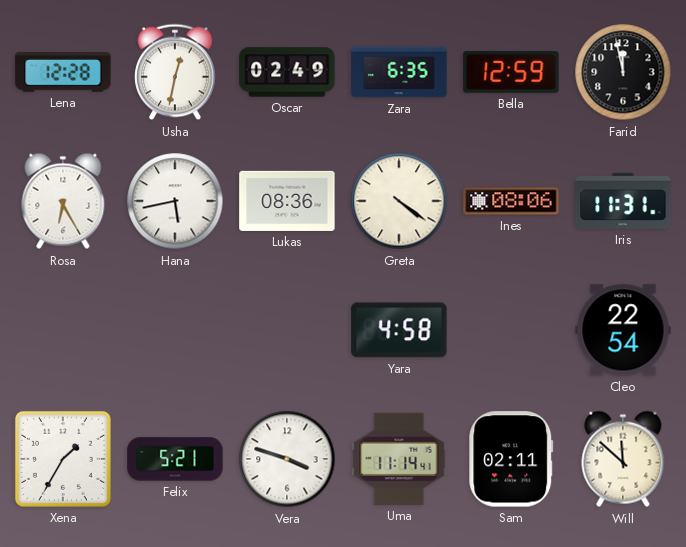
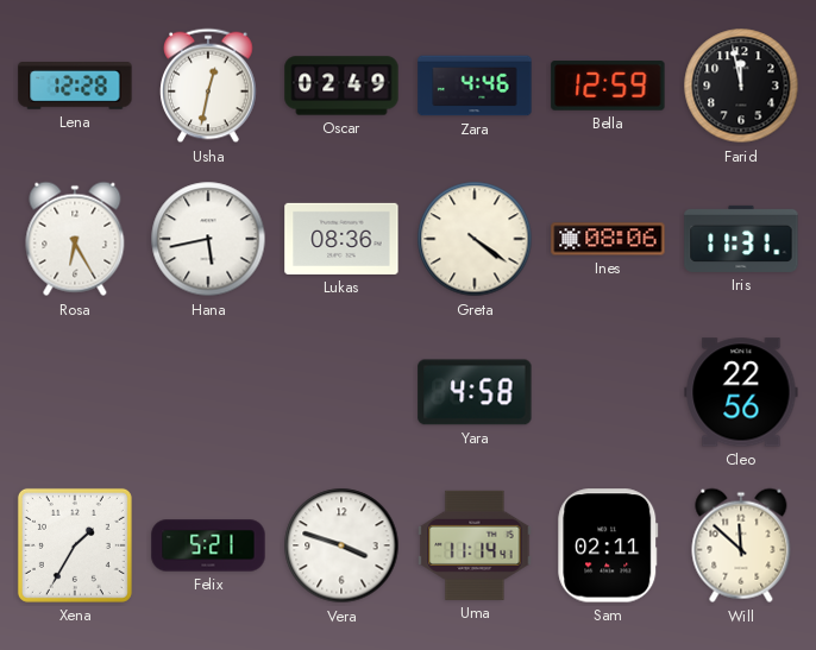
Zara: 6:35 -> 4:46 (475, 86)
Cleo: 22:54 -> 22:56 (741, 392)
